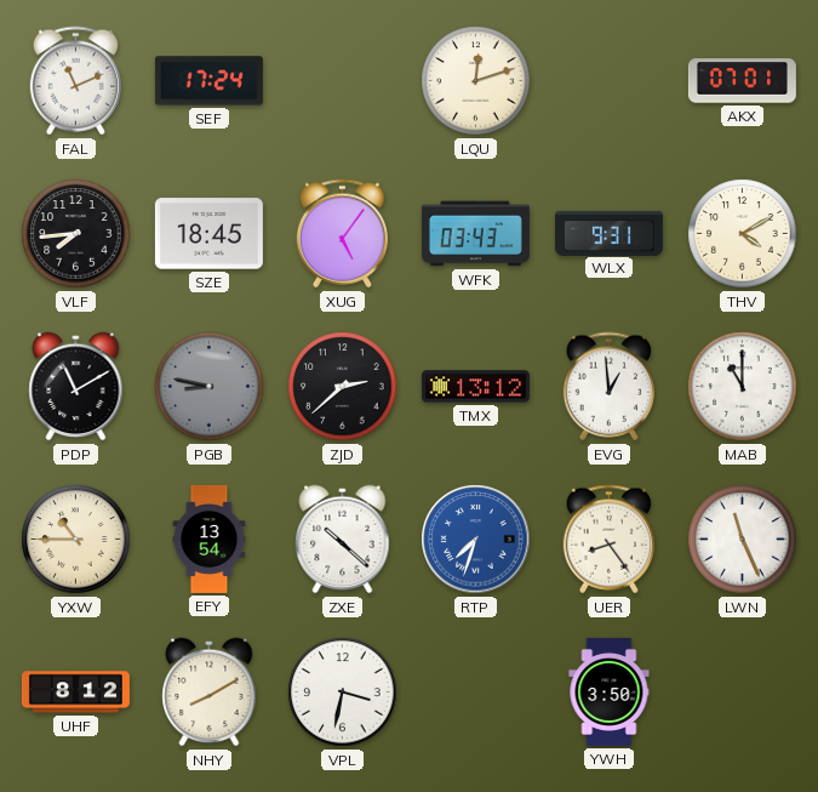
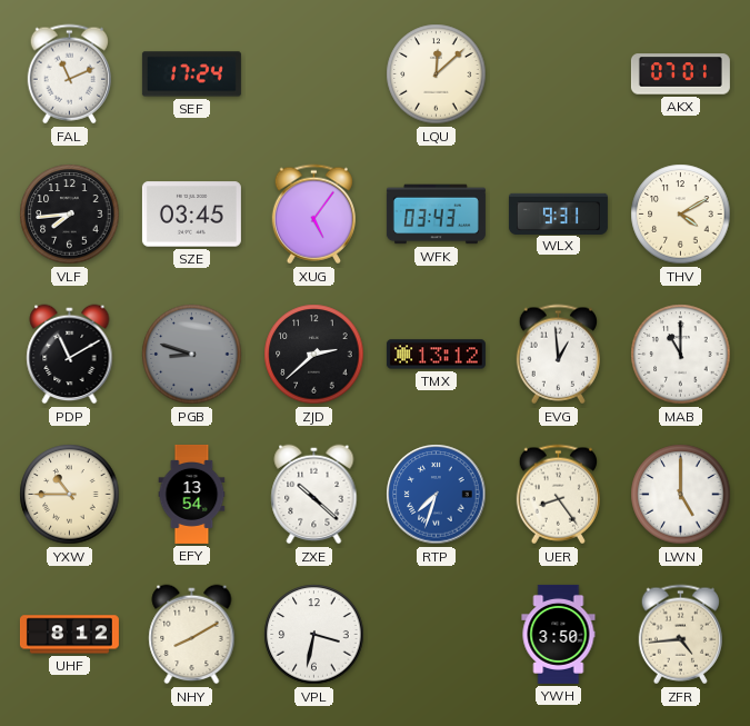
LQU: 12:12 -> 12:08 (437, 74)
SZE: 18:45 -> 03:45 (191, 215)
PGB: 8:47 -> 8:48 (192, 355)
LWN: 11:26 -> 5:00 (681, 495)
ZFR: none -> 4:44 (680, 635)
